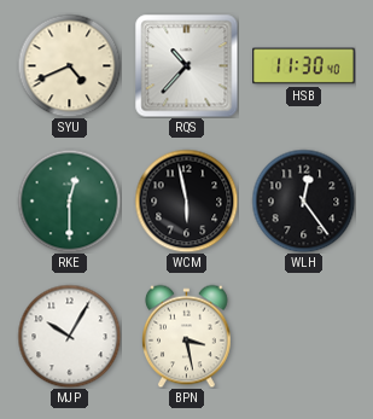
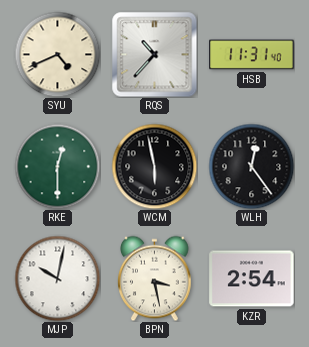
HSB: 11:30 -> 11:31 (252, 55)
MJP: 10:05 -> 10:02 (57, 278)
KZR: none -> 2:54 (252, 279)
